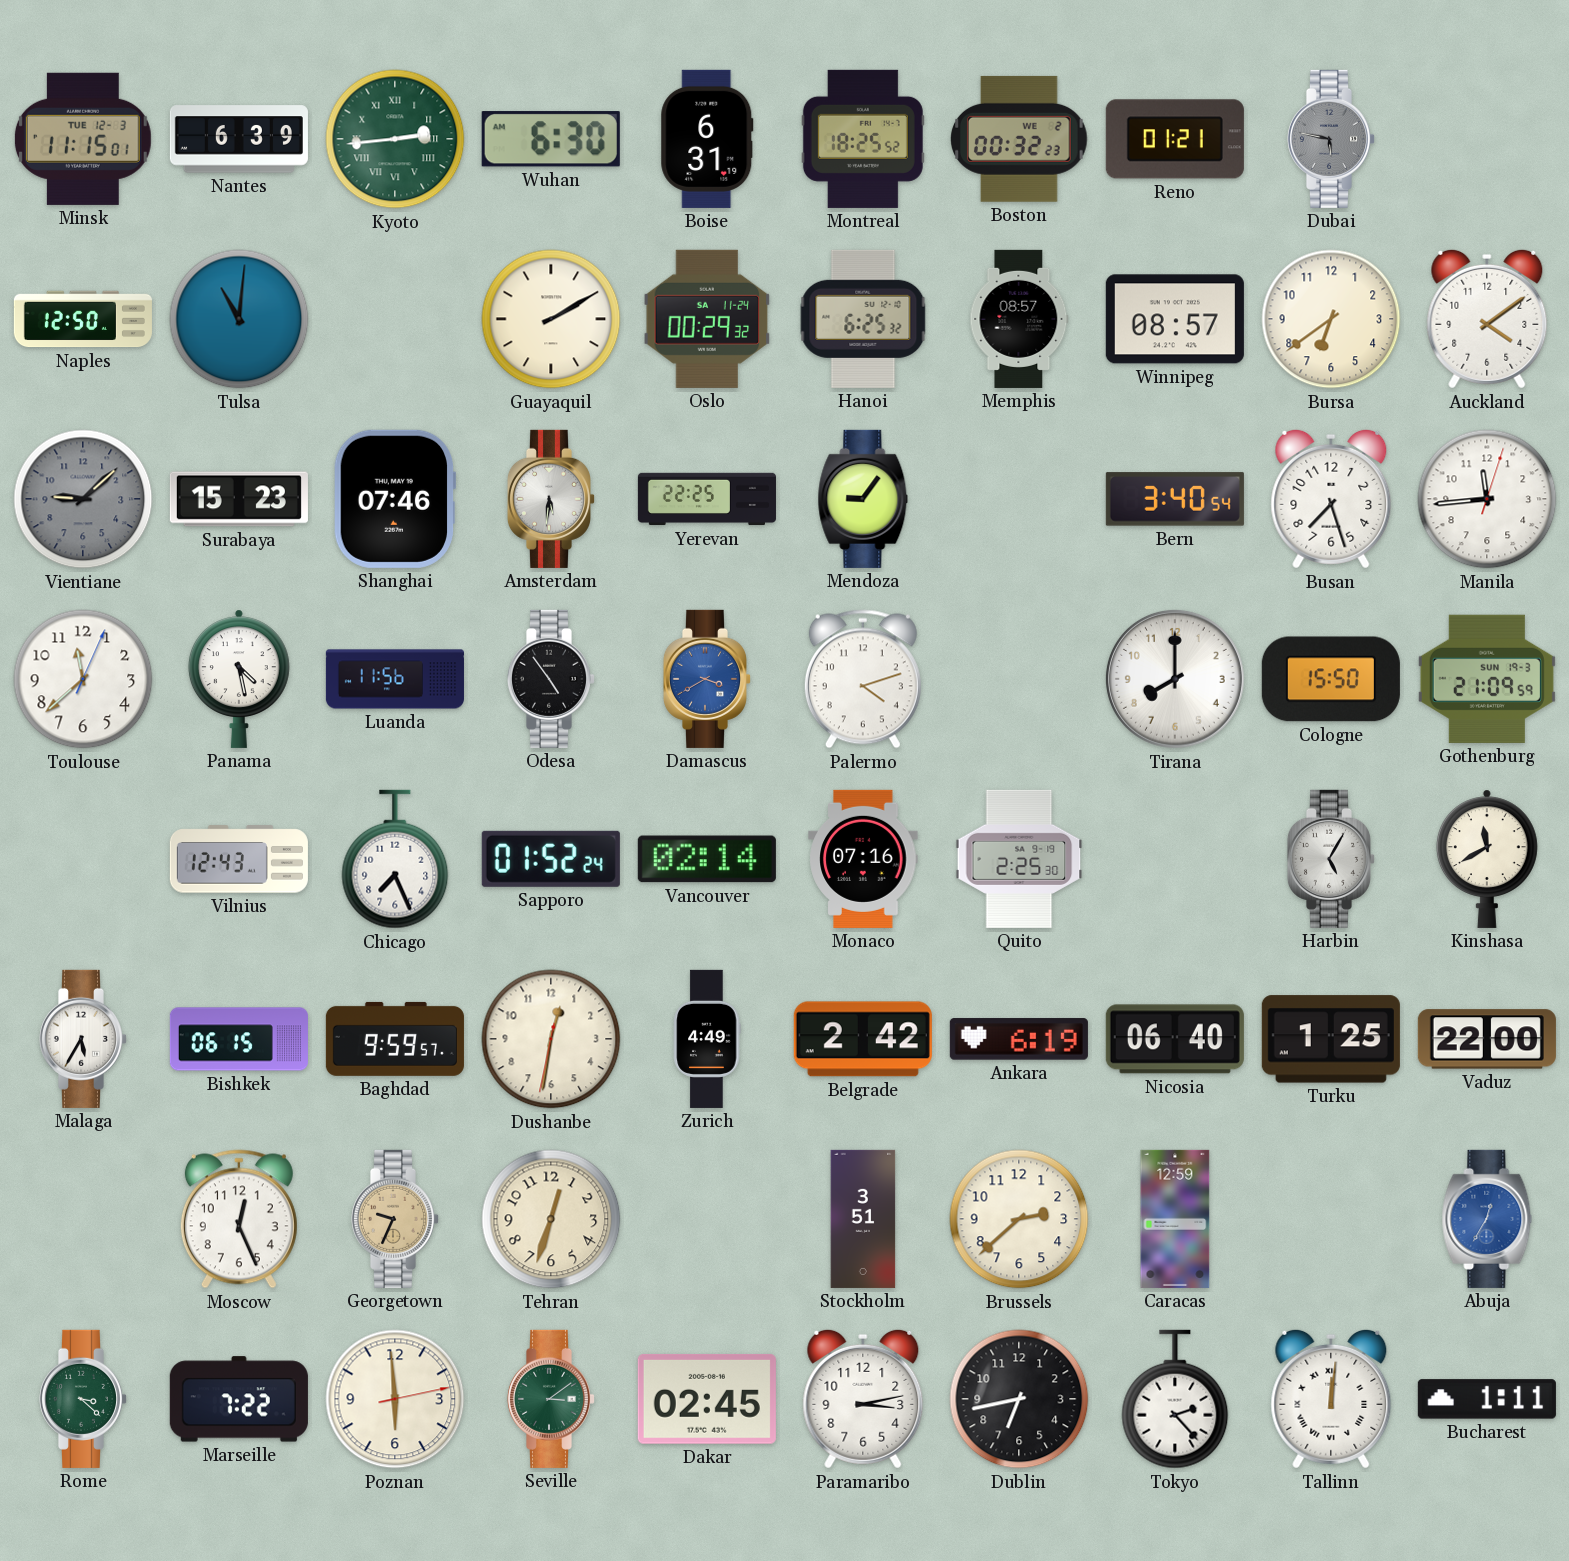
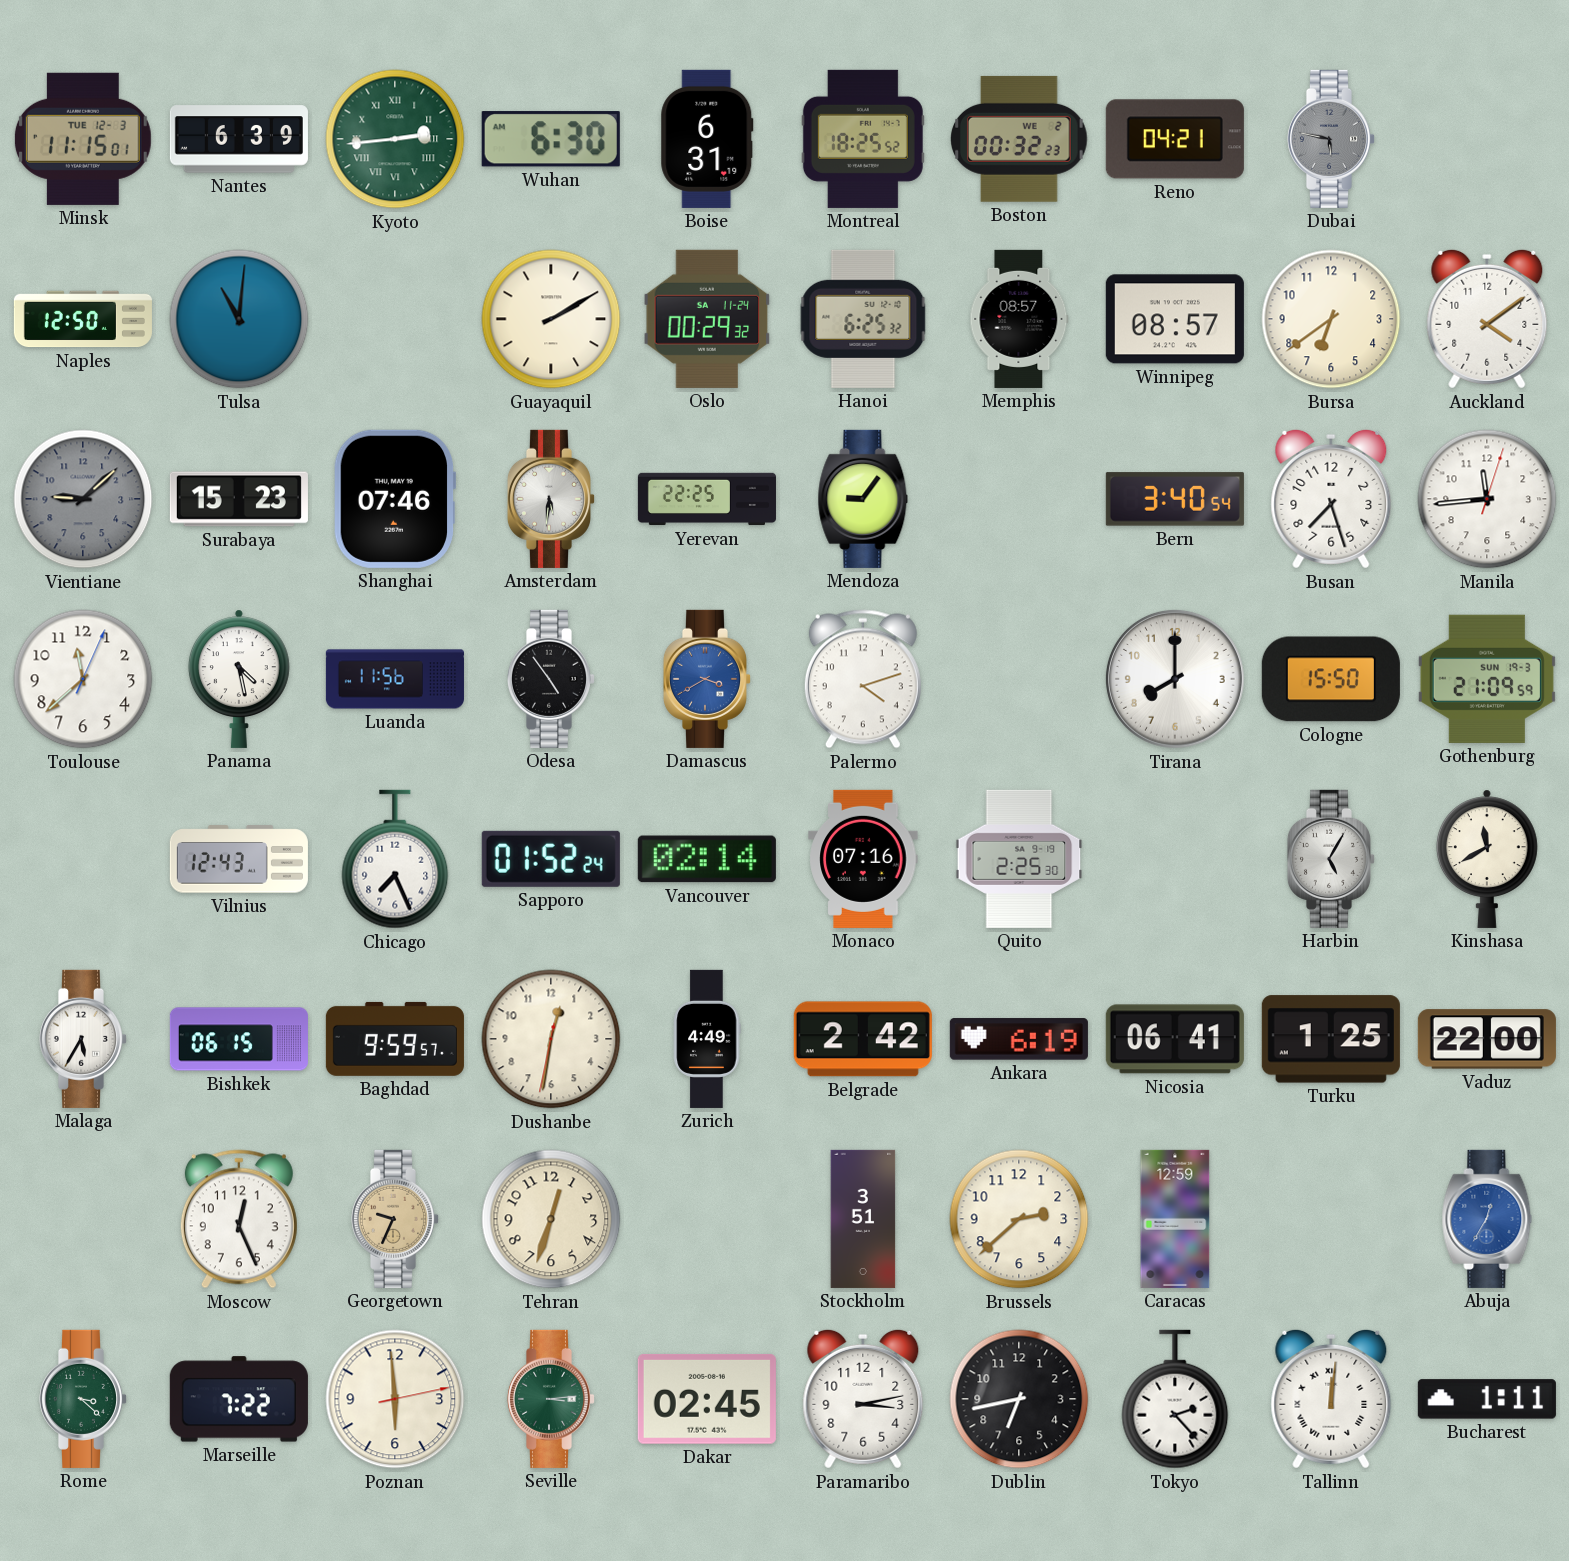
Reno: 01:21 -> 04:21 (1175, 139)
Nicosia: 06:40 -> 06:41 (1175, 1039)
Seville: 3:09 -> 3:14 (550, 1399)
